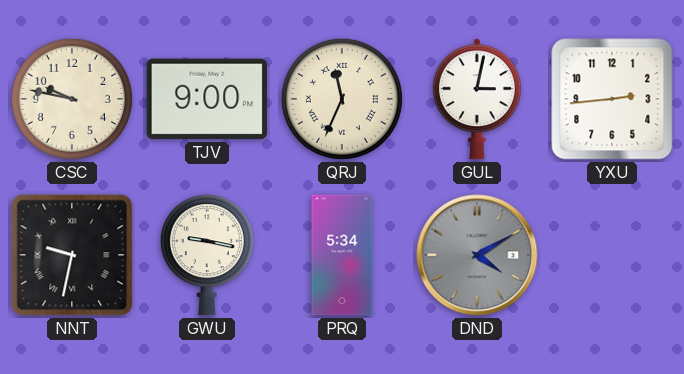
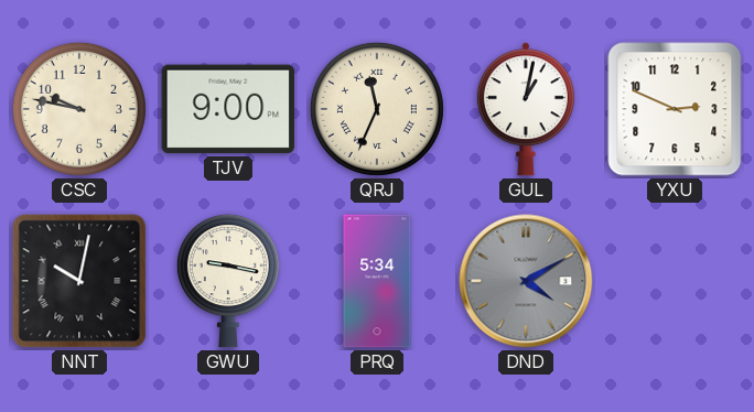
GUL: 3:02 -> 1:02 (526, 109)
YXU: 2:44 -> 2:49 (675, 109)
NNT: 9:32 -> 10:02 (79, 281)
